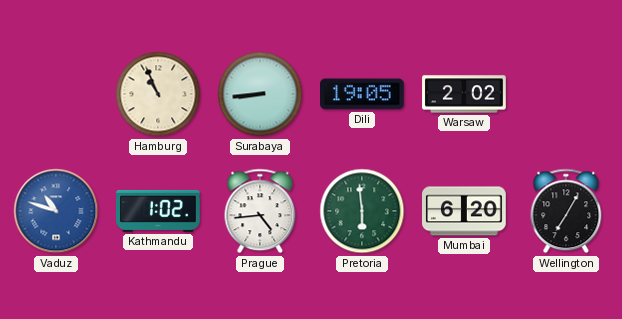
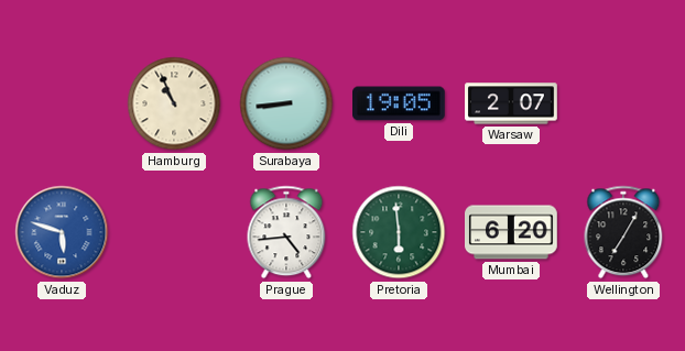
Warsaw: 2:02 -> 2:07 (511, 103)
Vaduz: 10:48 -> 5:48 (62, 232)
Kathmandu: 1:02 -> none (158, 211)
